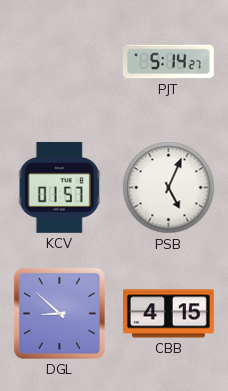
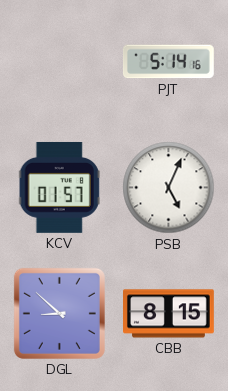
PJT: 5:14:27 -> 5:14:16 (168, 62)
CBB: 4:15 -> 8:15 (169, 314)
